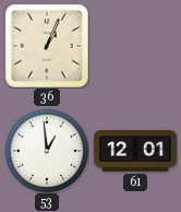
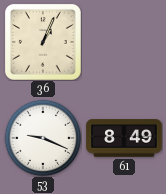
53: 12:59 -> 9:19 (43, 138)
61: 12:01 -> 8:49 (124, 138)
